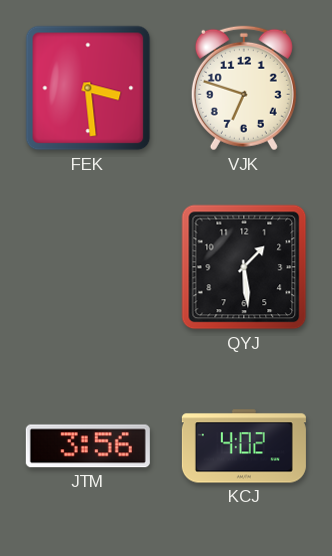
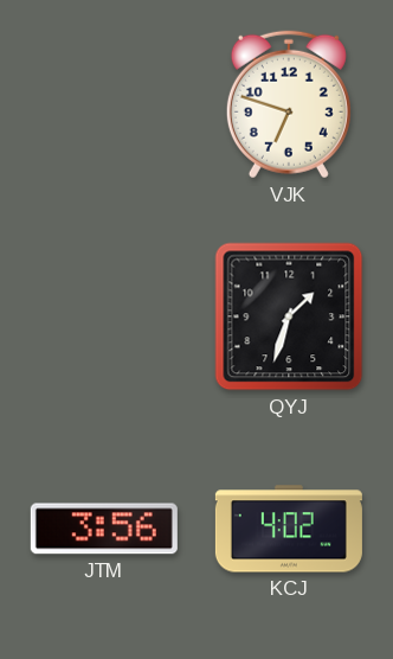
FEK: 3:29 -> none (88, 88)
QYJ: 1:29 -> 1:33 (289, 316)
